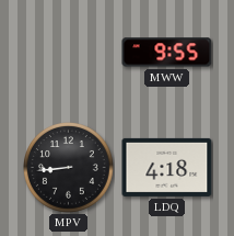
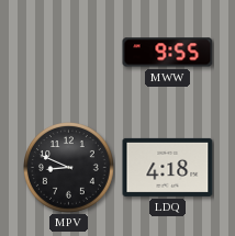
MPV: 8:44 -> 8:49 (69, 168)
